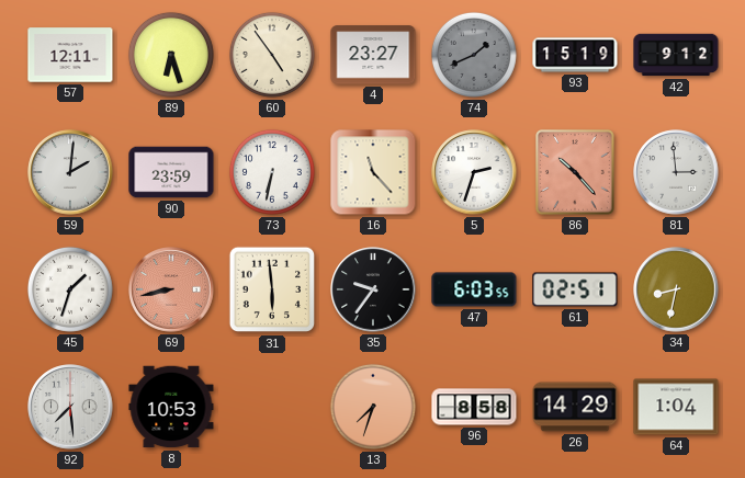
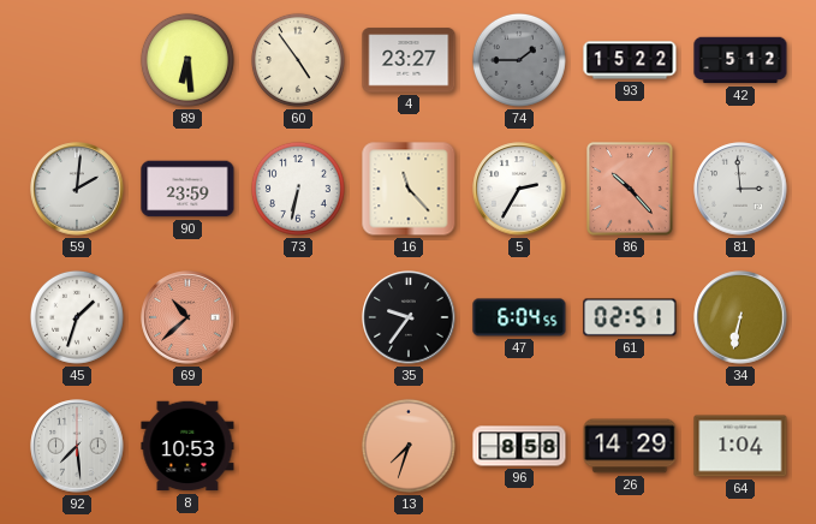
57: 12:11 -> none (70, 55)
89: 6:27 -> 6:29 (187, 60)
74: 1:41 -> 1:45 (519, 60)
93: 15:19 -> 15:22 (630, 60)
42: 9:12 -> 5:12 (740, 60)
5: 2:33 -> 2:35 (519, 189)
69: 8:43 -> 10:38 (187, 317)
31: 5:59 -> none (272, 289)
47: 6:03 -> 6:04 (519, 317)
34: 8:32 -> 6:32 (740, 317)
